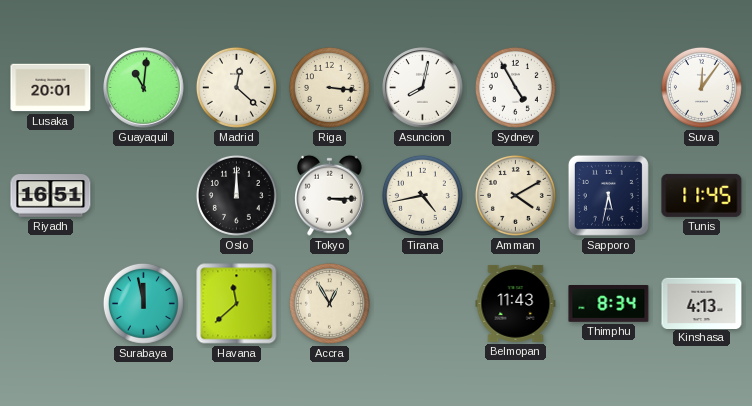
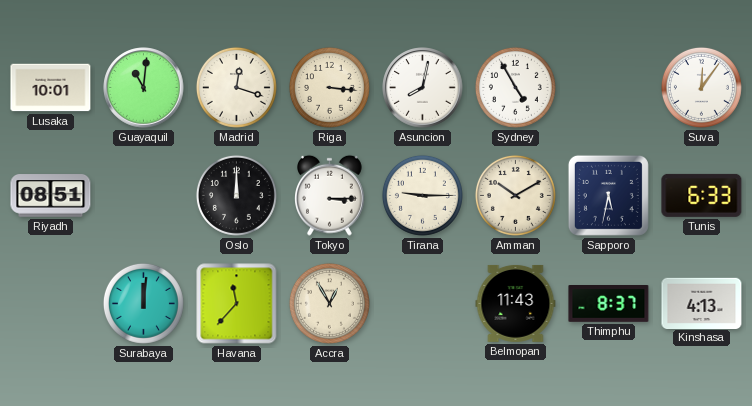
Lusaka: 20:01 -> 10:01 (51, 88)
Madrid: 12:22 -> 12:18 (236, 87)
Riyadh: 16:51 -> 08:51 (51, 196)
Tirana: 4:43 -> 9:15 (422, 195)
Amman: 4:10 -> 10:10 (515, 195)
Tunis: 11:45 -> 6:33 (702, 195)
Surabaya: 11:58 -> 12:01 (143, 303)
Havana: 11:38 -> 11:37 (237, 304)
Thimphu: 8:34 -> 8:37 (609, 304)
